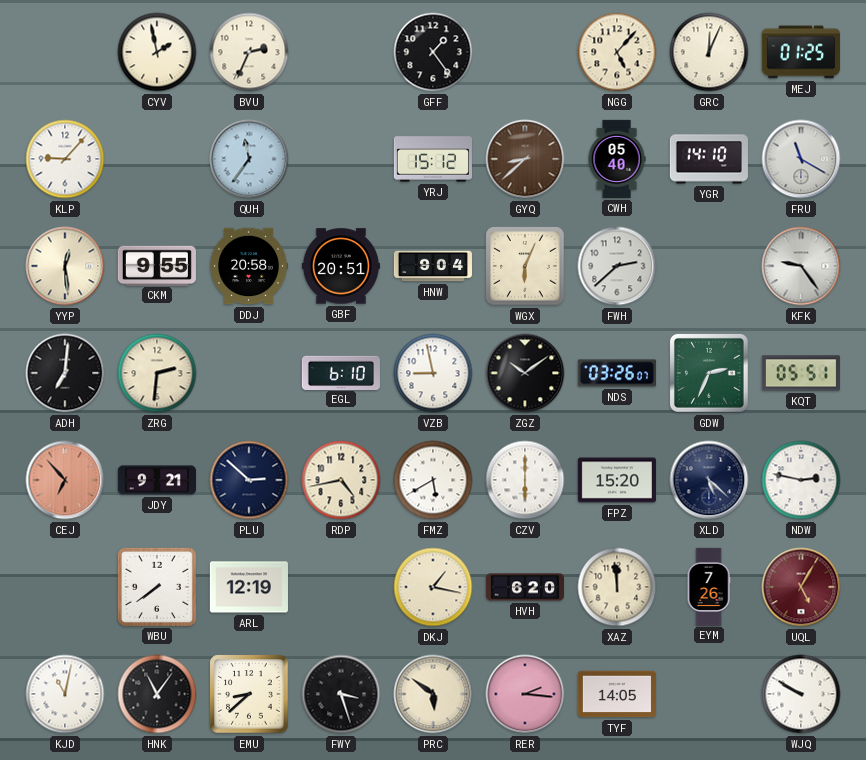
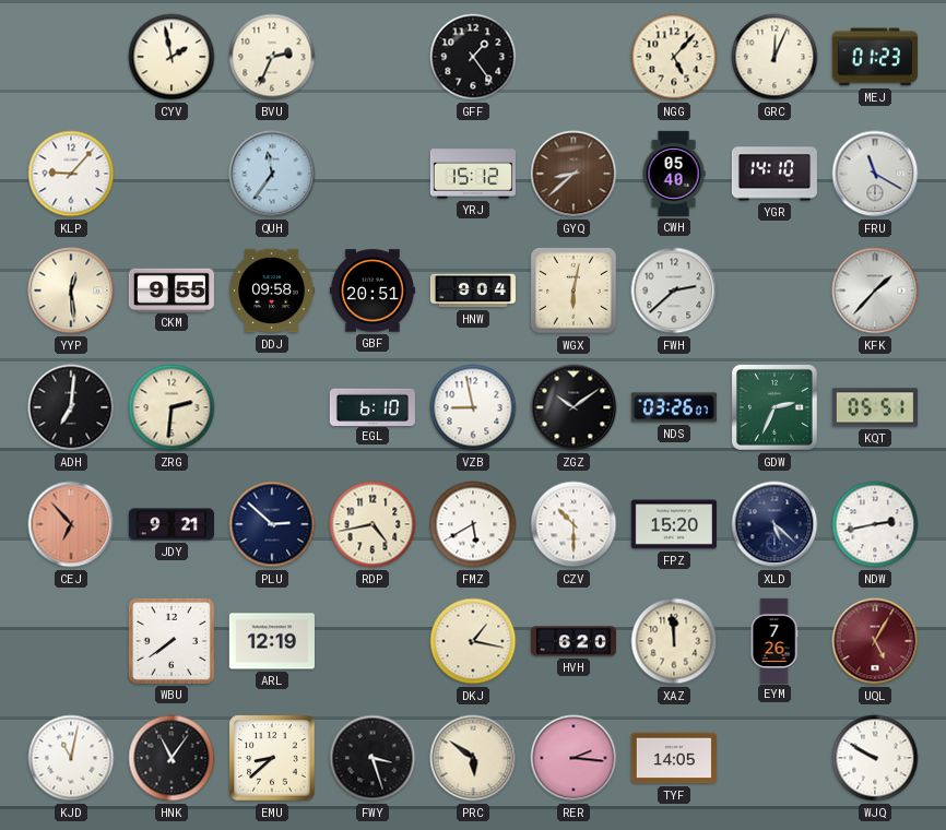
MEJ: 01:25 -> 01:23 (875, 57)
DDJ: 20:58 -> 09:58 (272, 290)
WGX: 6:04 -> 6:02 (573, 290)
KFK: 9:24 -> 1:37 (875, 290)
CZV: 6:00 -> 10:30 (573, 524)
NDW: 2:47 -> 2:43 (875, 524)
